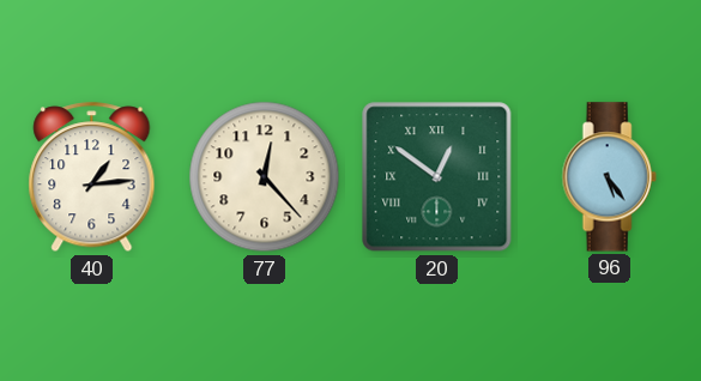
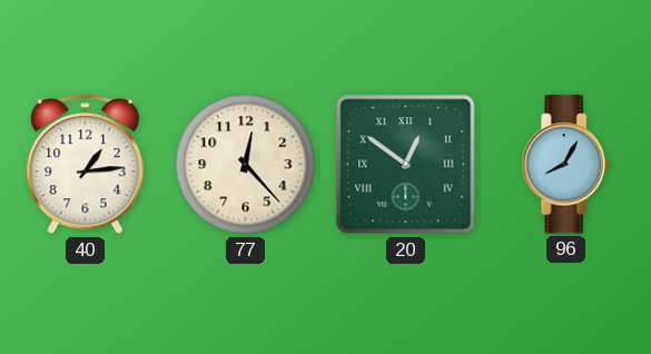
96: 5:24 -> 8:05 (565, 165)
